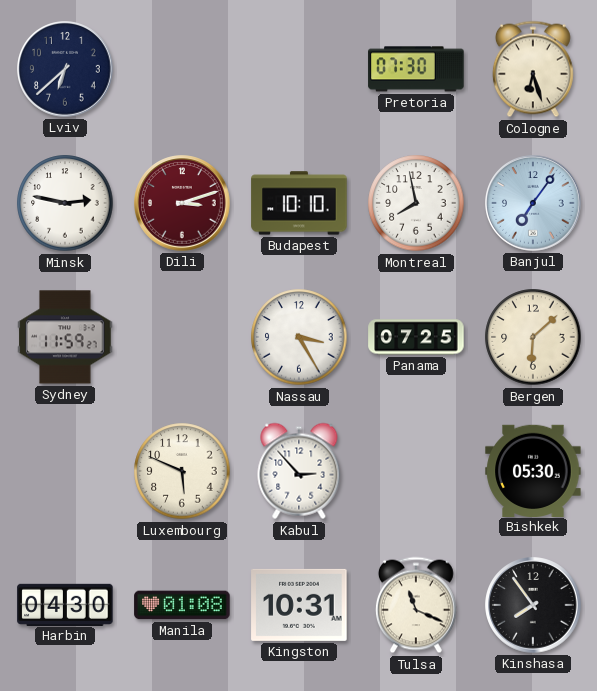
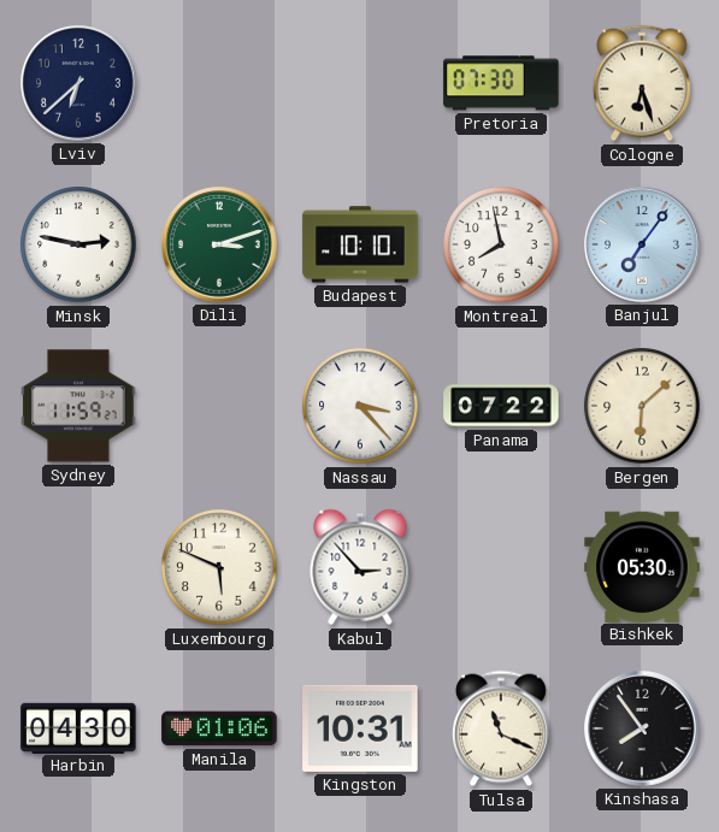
Dili dial: burgundy -> green (219, 244)
Nassau: 3:25 -> 3:23 (360, 406)
Panama: 07:25 -> 07:22 (501, 406)
Manila: 01:08 -> 01:06 (219, 728)
